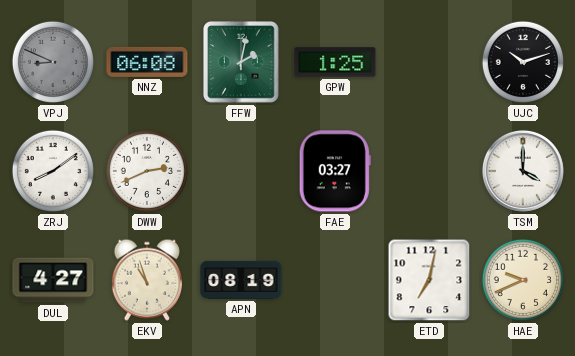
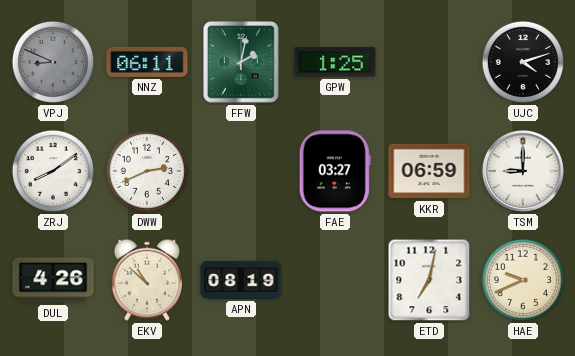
NNZ: 06:08 -> 06:11 (147, 62)
UJC: 10:12 -> 4:12 (523, 62)
KKR: none -> 06:59 (429, 171)
TSM: 4:00 -> 9:00 (523, 171)
DUL: 4:27 -> 4:26 (53, 280)
EKV: 10:57 -> 10:52 (147, 280)
